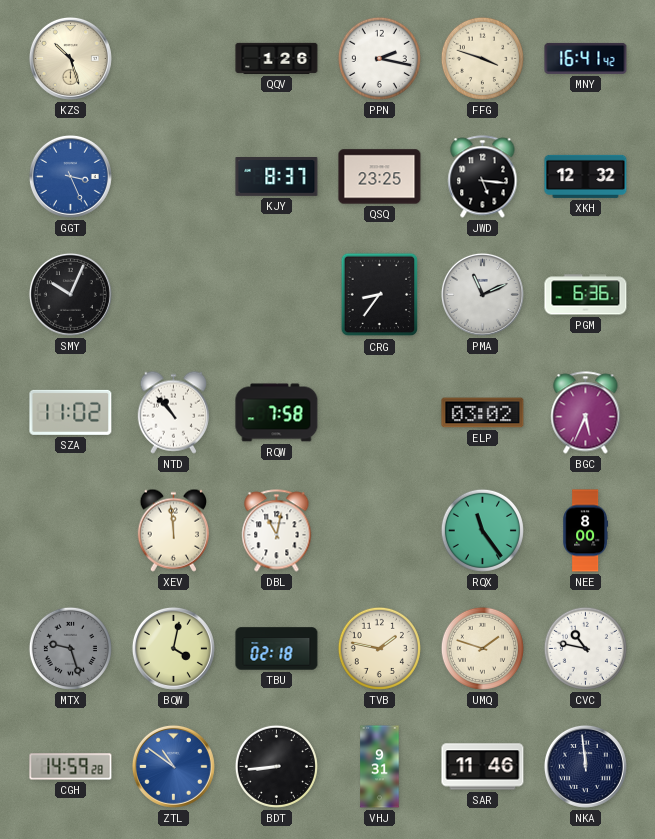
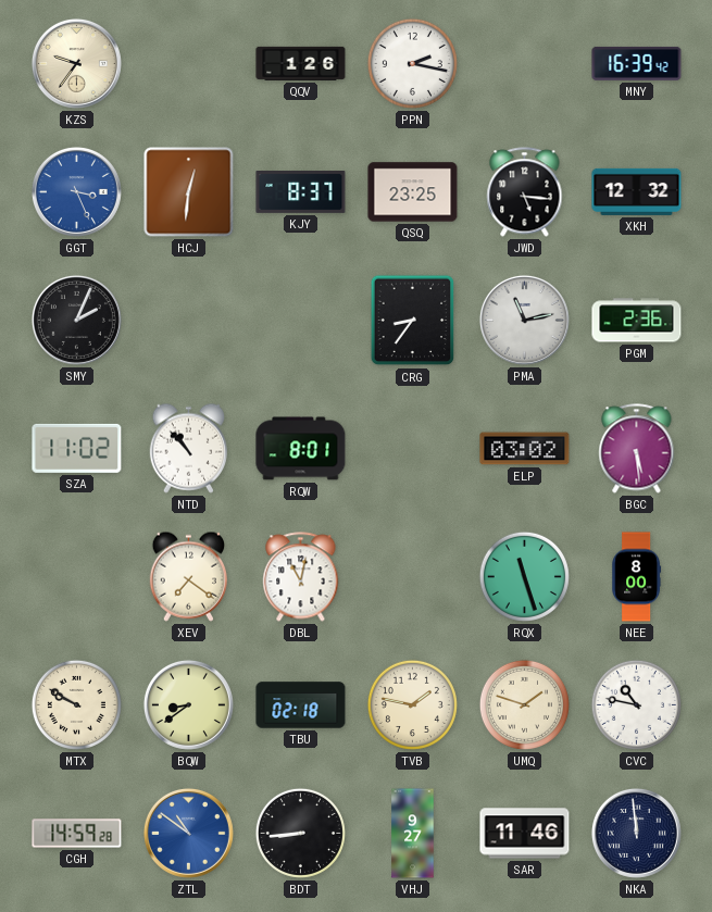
KZS: 10:27 -> 9:36 (76, 63)
FFG: 3:48 -> none (482, 58)
MNY: 16:41 -> 16:39 (637, 63)
HCJ: none -> 12:31 (189, 192)
SMY: 10:04 -> 2:04 (76, 320)
PMA: 11:11 -> 11:13 (524, 320)
PGM: 6:36 -> 2:36 (637, 321)
RQW: 7:58 -> 8:01 (301, 449)
BGC: 5:34 -> 5:29 (637, 449)
XEV: 11:59 -> 7:21 (188, 576)
RQX: 11:24 -> 11:27 (524, 576)
MTX: 9:27 -> 9:50 (76, 704)
MTX dial: grey -> cream (76, 704)
BQW: 4:02 -> 8:39 (188, 704)
VHJ: 9:31 -> 9:27 (413, 834)
